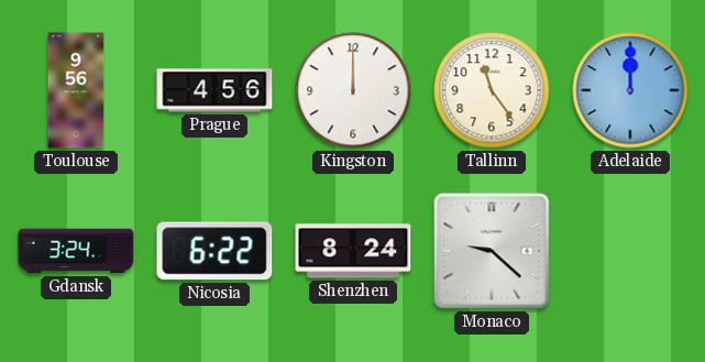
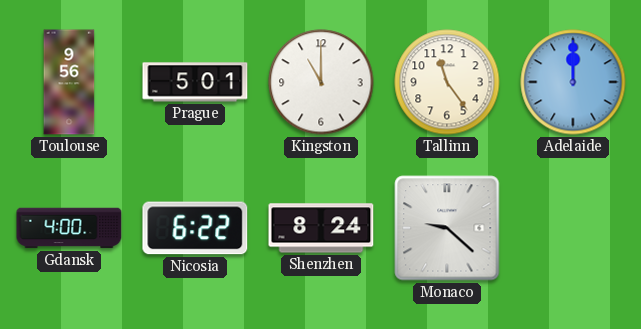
Prague: 4:56 -> 5:01 (195, 82)
Kingston: 12:00 -> 11:00 (321, 82)
Gdansk: 3:24 -> 4:00 (69, 228)
